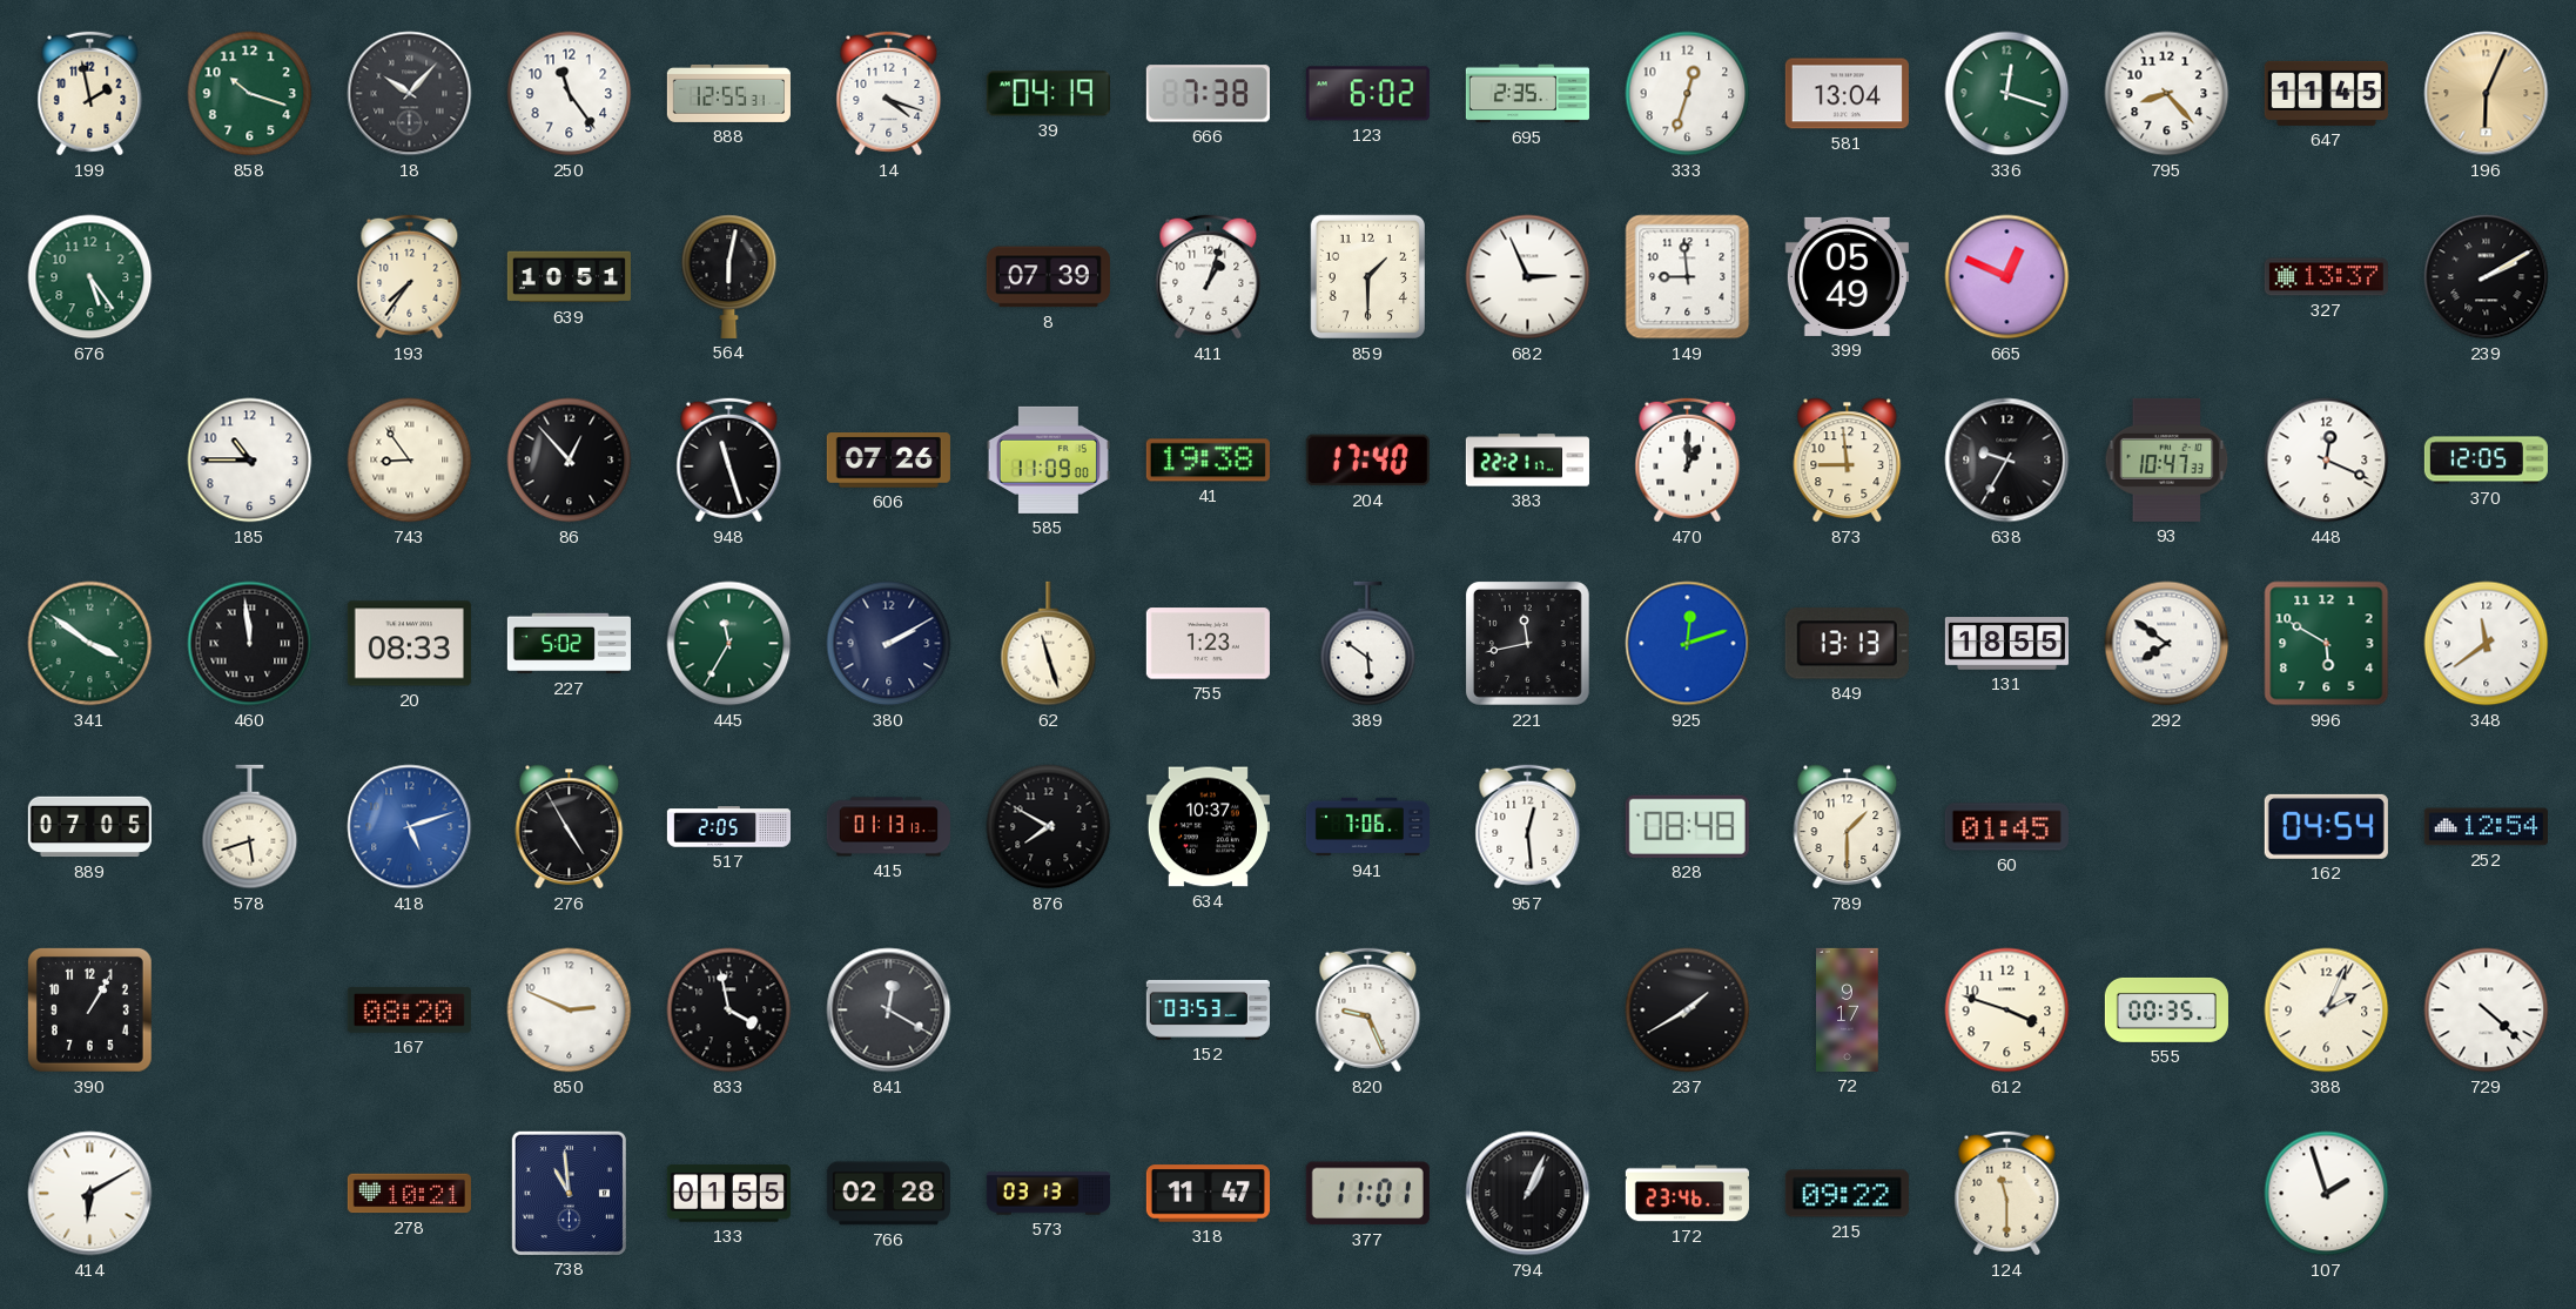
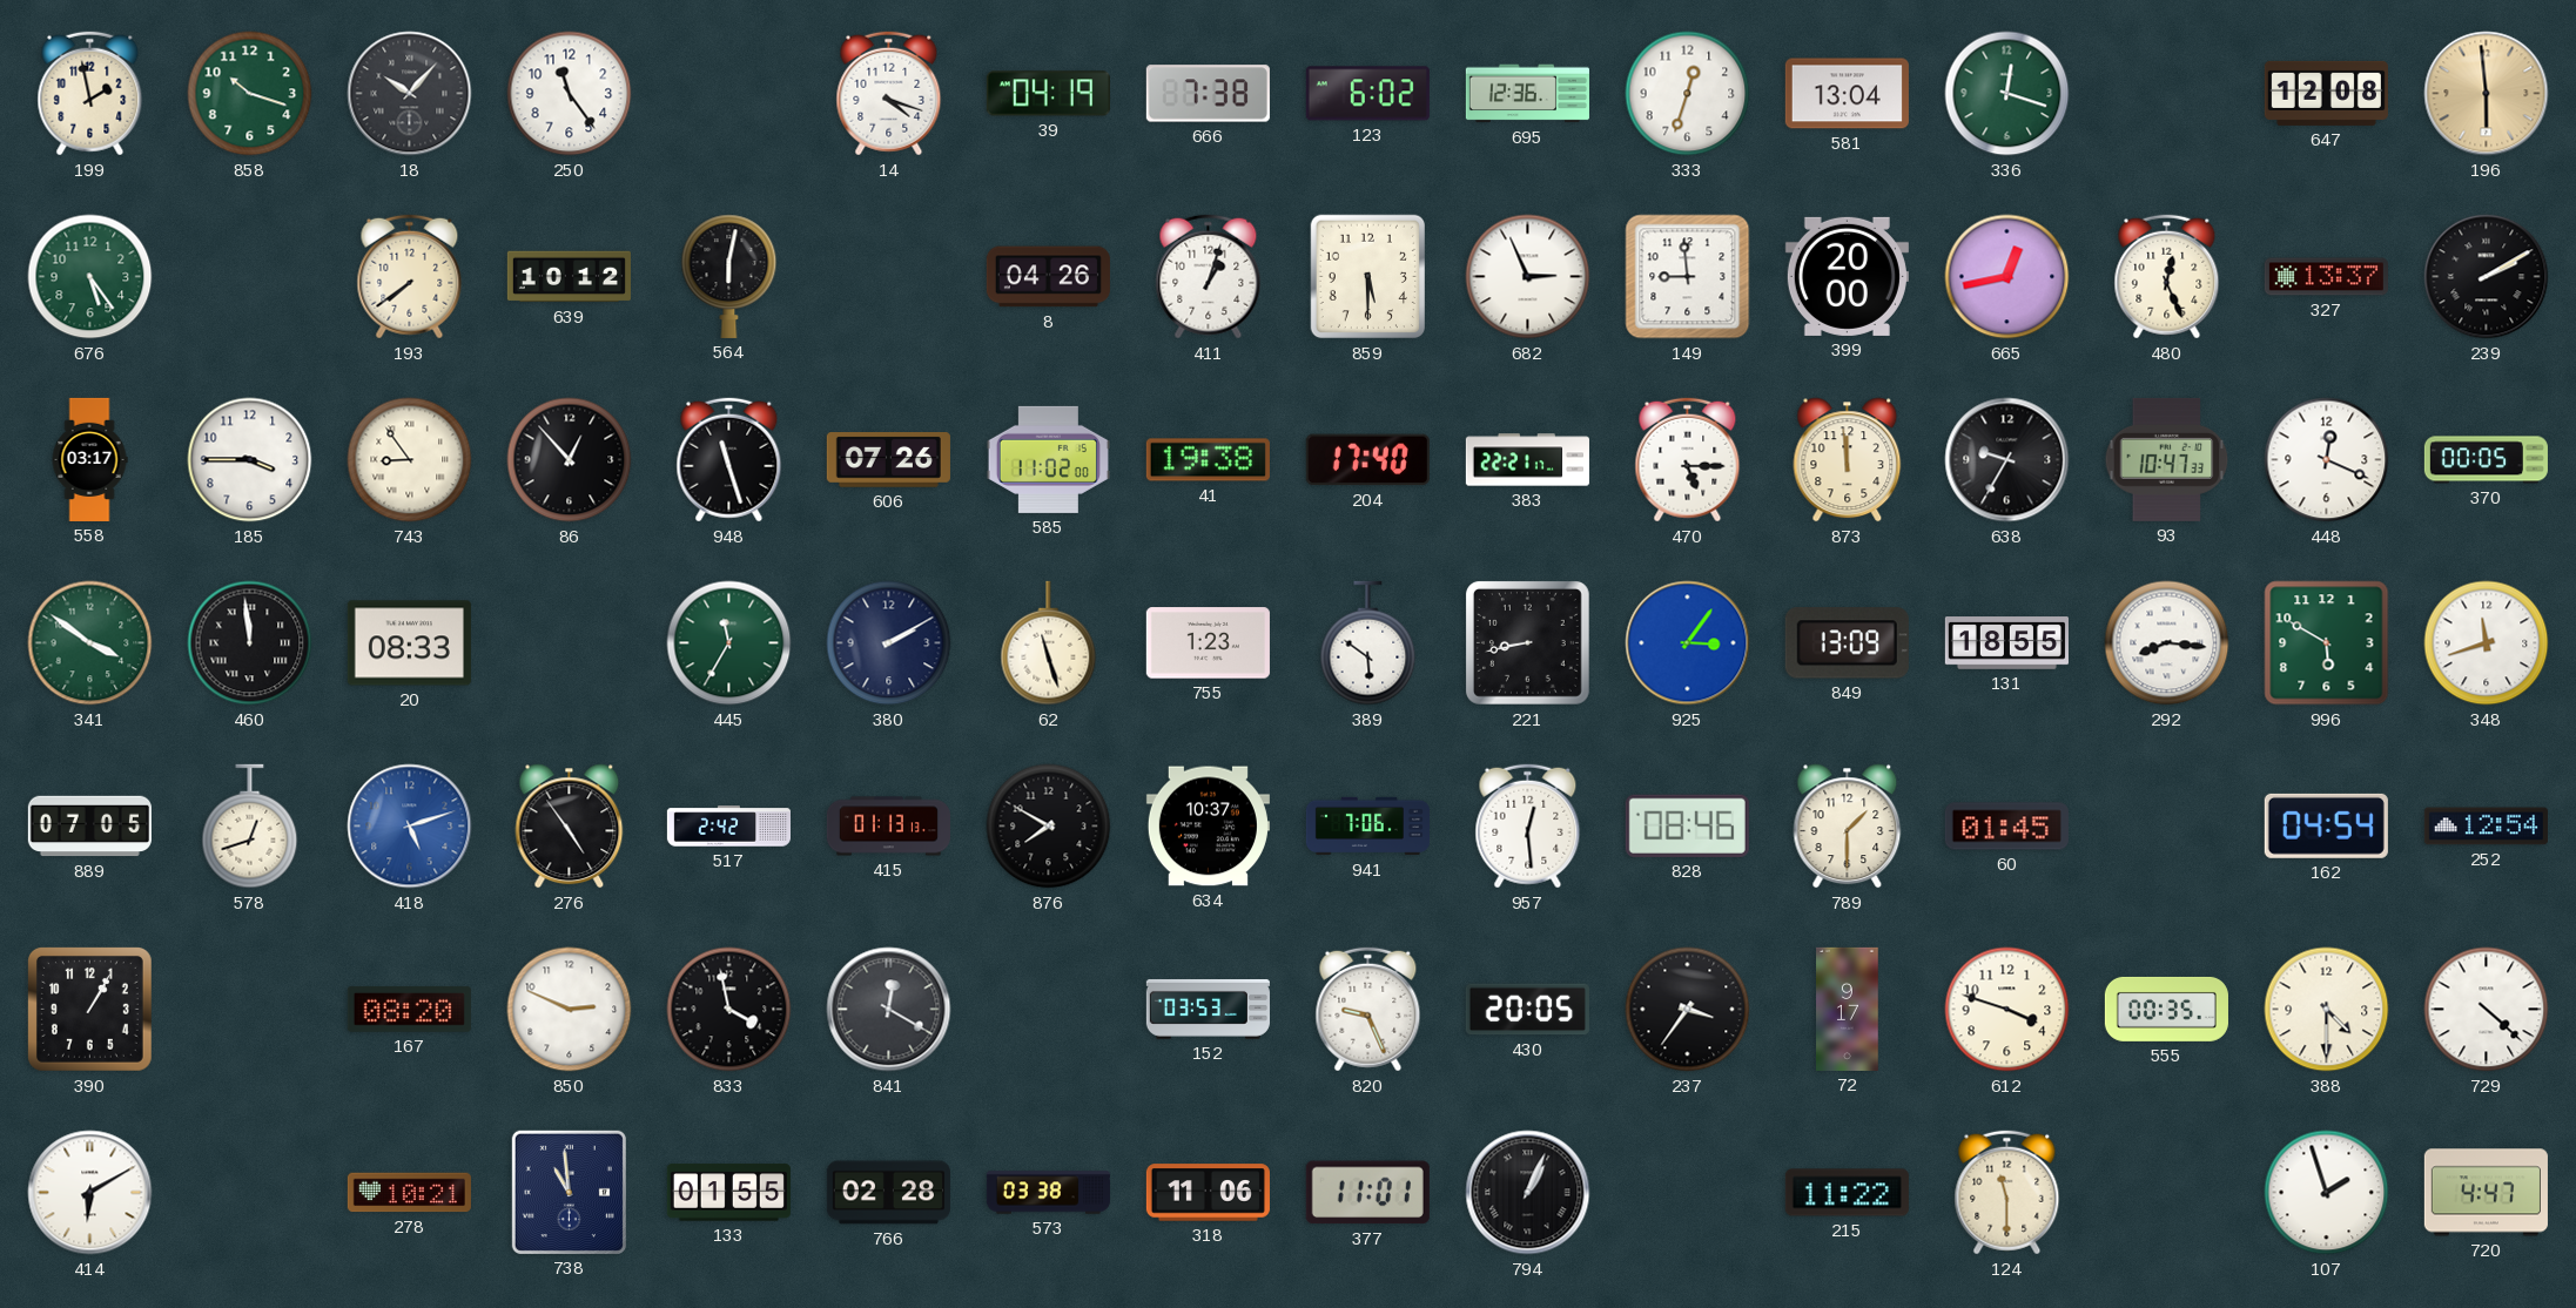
888: 12:55 -> none (728, 93)
695: 2:35 -> 12:36 (1527, 94)
795: 8:23 -> none (2167, 94)
647: 11:45 -> 12:08 (2326, 93)
196: 6:04 -> 5:59 (2487, 94)
193: 7:36 -> 7:39 (410, 277)
639: 10:51 -> 10:12 (569, 277)
8: 07:39 -> 04:26 (1048, 277)
859: 1:30 -> 5:30 (1368, 277)
399: 05:49 -> 20:00 (1847, 276)
665: 12:49 -> 12:43 (2007, 277)
480: none -> 12:26 (2167, 277)
558: none -> 03:17 (89, 459)
185: 10:45 -> 3:45 (250, 460)
585: 11:09 -> 11:02 (1048, 459)
470: 1:00 -> 5:15 (1688, 460)
873: 8:59 -> 11:59 (1848, 460)
370: 12:05 -> 00:05 (2486, 460)
227: 5:02 -> none (569, 644)
221: 11:43 -> 8:43 (1527, 642)
925: 12:12 -> 3:06 (1688, 643)
849: 13:13 -> 13:09 (1847, 643)
292: 7:51 -> 8:16 (2167, 643)
348: 11:39 -> 11:42 (2487, 643)
578: 5:42 -> 12:42 (250, 827)
276: 4:55 -> 4:54 (570, 827)
517: 2:05 -> 2:42 (728, 827)
828: 08:48 -> 08:46 (1687, 825)
430: none -> 20:05 (1527, 1010)
237: 1:40 -> 3:36 (1688, 1010)
388: 2:04 -> 4:30 (2327, 1010)
573: 03:13 -> 03:38 (1048, 1193)
318: 11:47 -> 11:06 (1208, 1193)
172: 23:46 -> none (1687, 1194)
215: 09:22 -> 11:22 (1847, 1193)
720: none -> 4:47 (2486, 1193)
